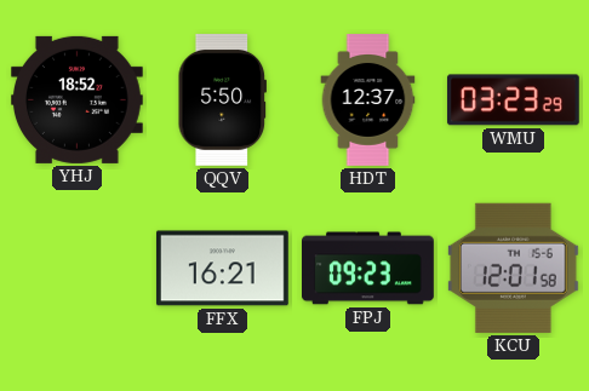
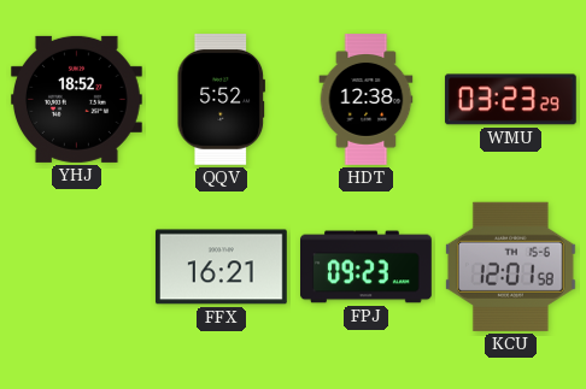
QQV: 5:50 -> 5:52 (221, 100)
HDT: 12:37 -> 12:38 (367, 100)
